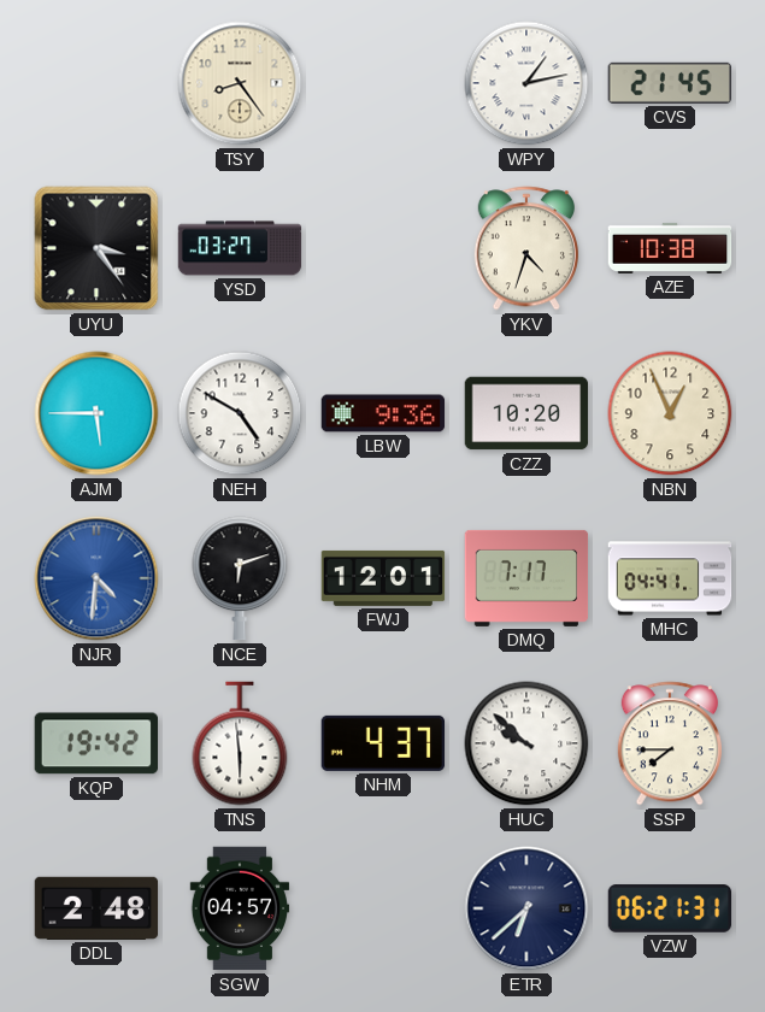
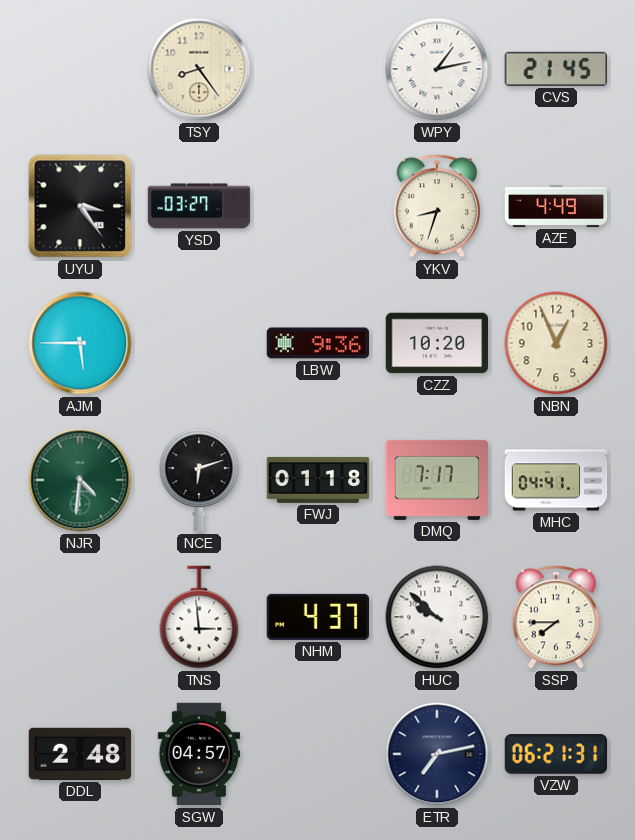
YKV: 4:33 -> 8:33 (437, 206)
AZE: 10:38 -> 4:49 (556, 206)
NEH: 4:50 -> none (240, 413)
NJR dial: blue -> green (80, 480)
FWJ: 12:01 -> 01:18 (318, 480)
KQP: 19:42 -> none (95, 743)
TNS: 5:59 -> 2:59 (199, 617)
ETR: 6:38 -> 7:13 (437, 754)
